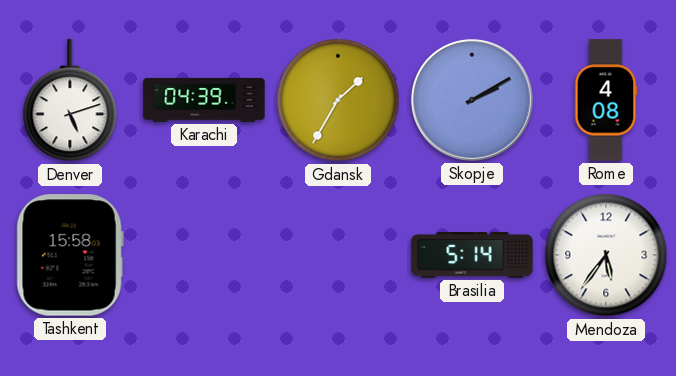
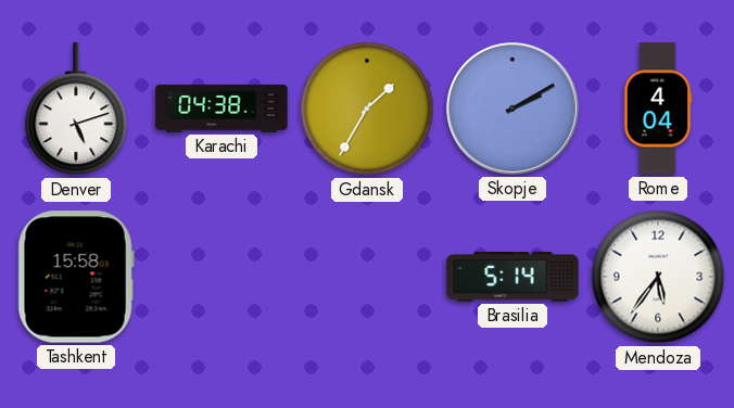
Karachi: 04:39 -> 04:38 (222, 109)
Rome: 4:08 -> 4:04 (658, 109)
